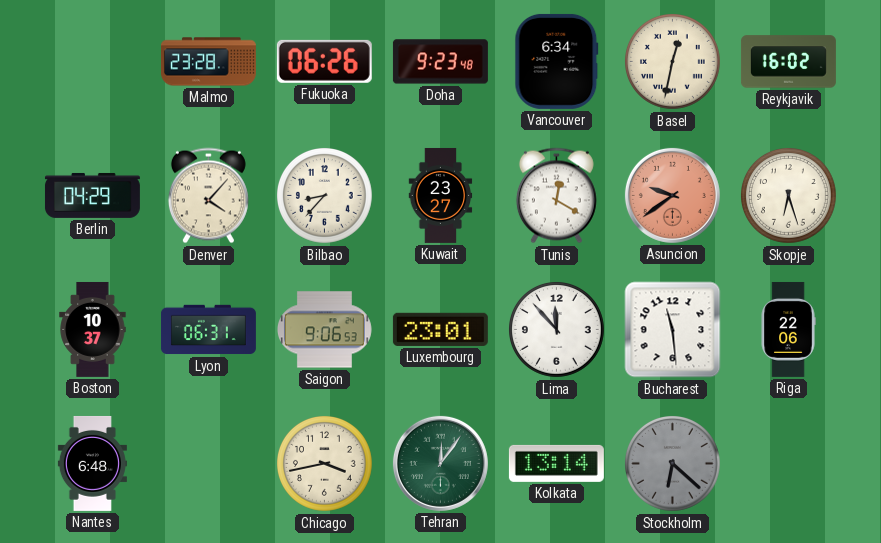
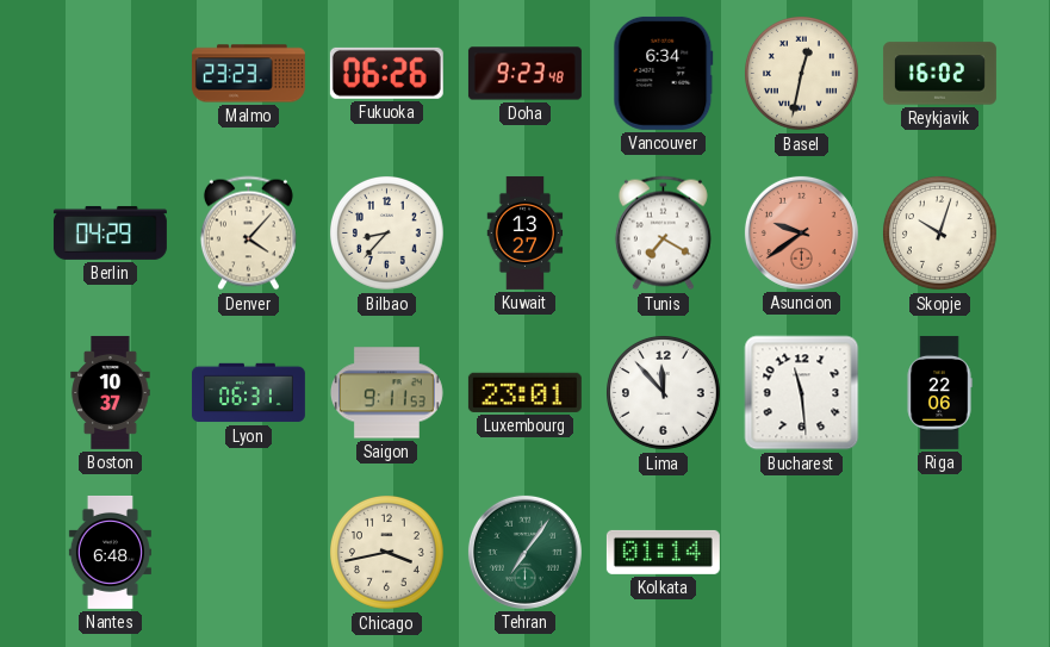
Malmo: 23:28 -> 23:23 (248, 74)
Kuwait: 23:27 -> 13:27 (526, 232)
Tunis: 12:20 -> 7:20 (663, 234)
Skopje: 6:27 -> 10:03 (940, 234)
Saigon: 9:06 -> 9:11 (386, 393)
Tehran: 12:06 -> 7:06 (524, 552)
Kolkata: 13:14 -> 01:14 (663, 552)
Stockholm: 6:22 -> none (673, 464)
